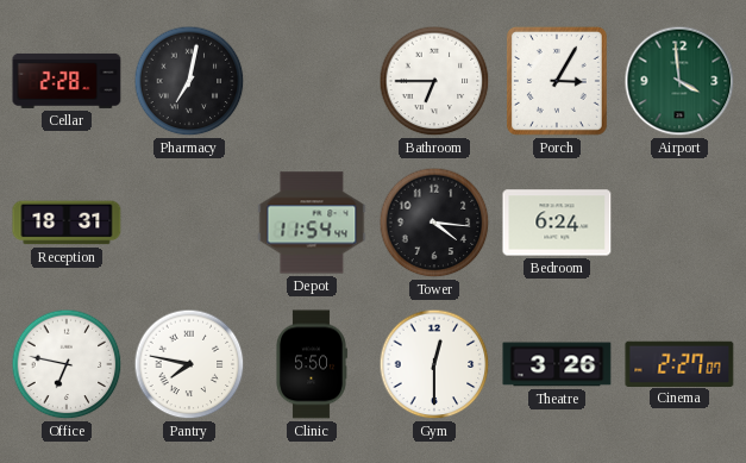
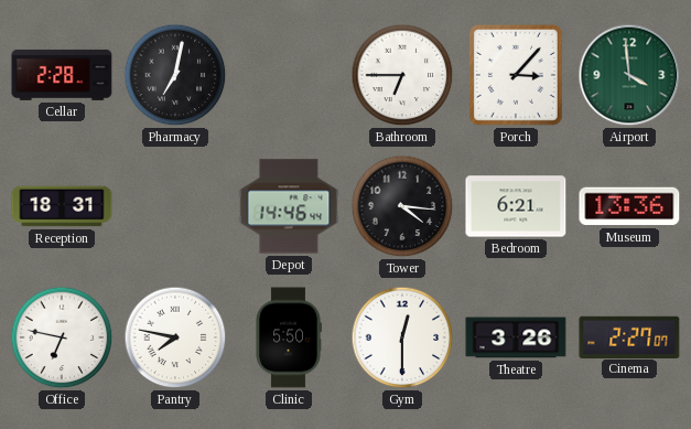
Porch: 3:05 -> 3:07 (516, 75)
Depot: 11:54 -> 14:46 (289, 206)
Bedroom: 6:24 -> 6:21 (516, 206)
Museum: none -> 13:36 (629, 206)
